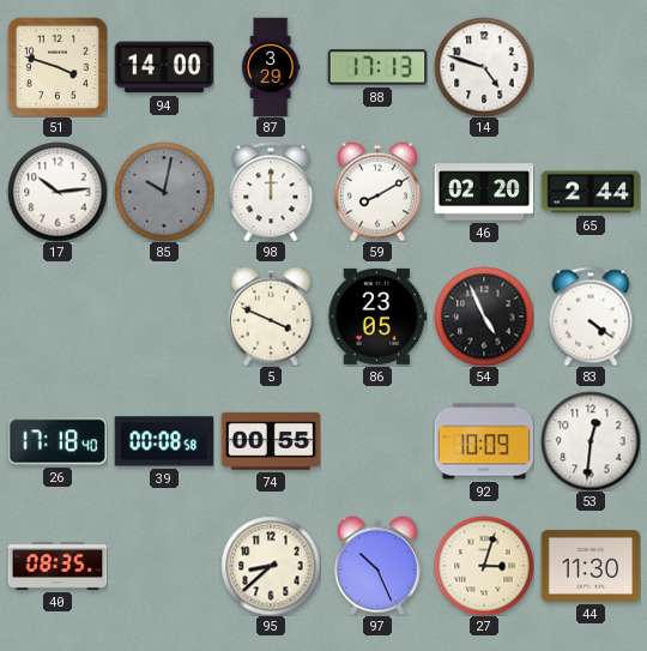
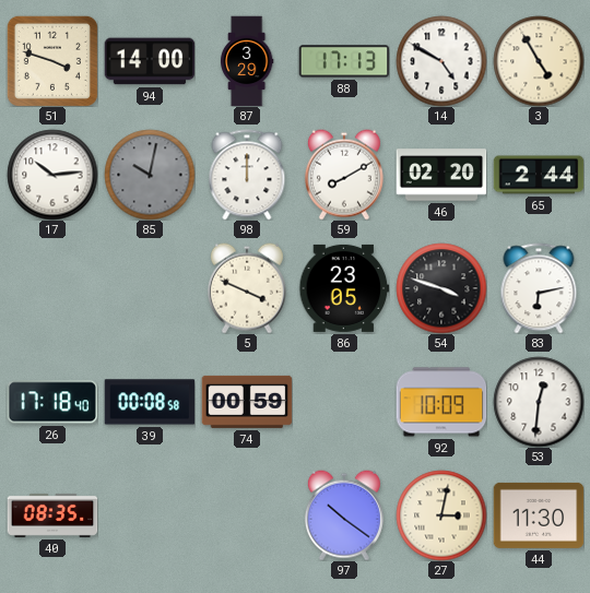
14: 4:48 -> 4:50 (441, 61)
3: none -> 4:55 (539, 61)
54: 4:56 -> 3:48 (441, 288)
83: 4:21 -> 6:13 (539, 288)
74: 00:55 -> 00:59 (247, 402)
95: 8:38 -> none (271, 566)
97: 10:26 -> 10:21 (344, 515)
27: 3:03 -> 3:02 (441, 515)
